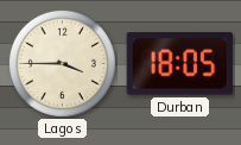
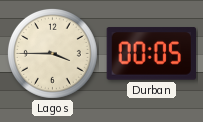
Durban: 18:05 -> 00:05 (151, 54)
